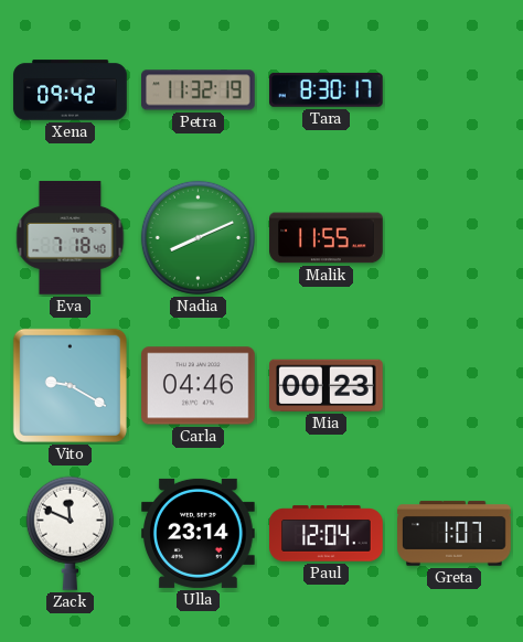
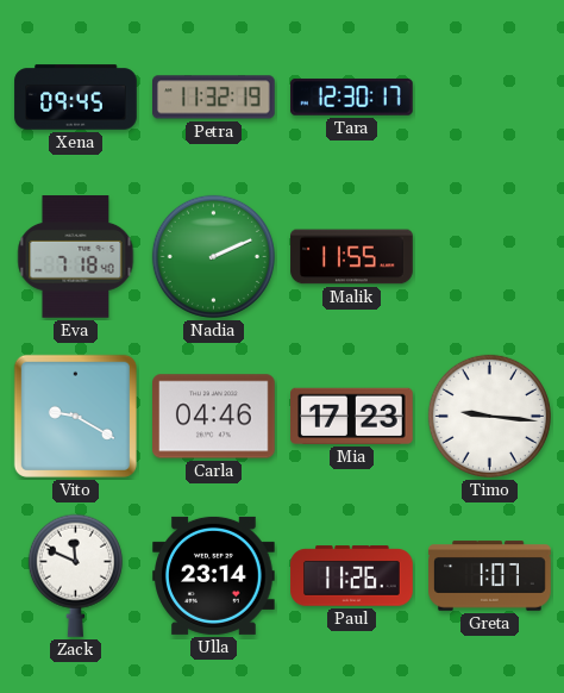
Xena: 09:42 -> 09:45 (76, 98)
Tara: 8:30 -> 12:30 (352, 96)
Nadia: 8:11 -> 2:11 (213, 256)
Mia: 00:23 -> 17:23 (352, 416)
Timo: none -> 9:16 (489, 416)
Paul: 12:04 -> 11:26 (352, 576)
